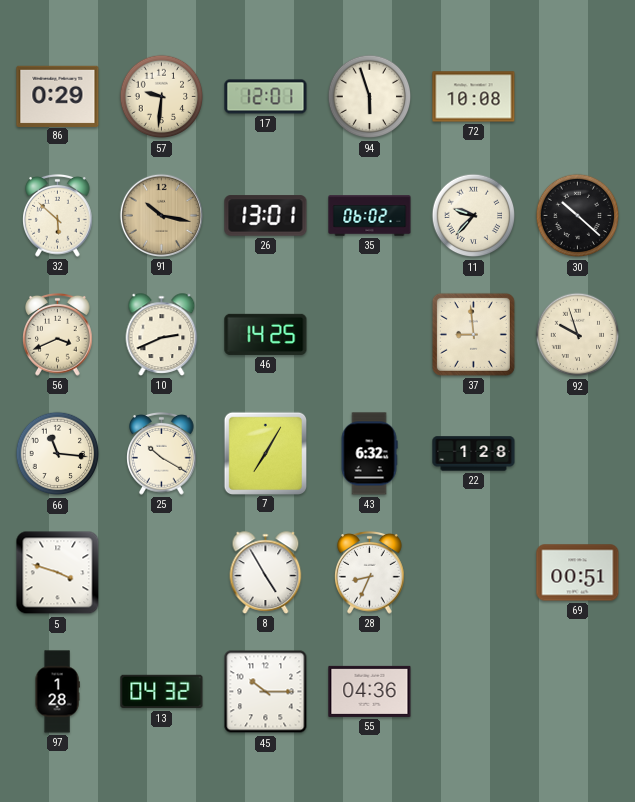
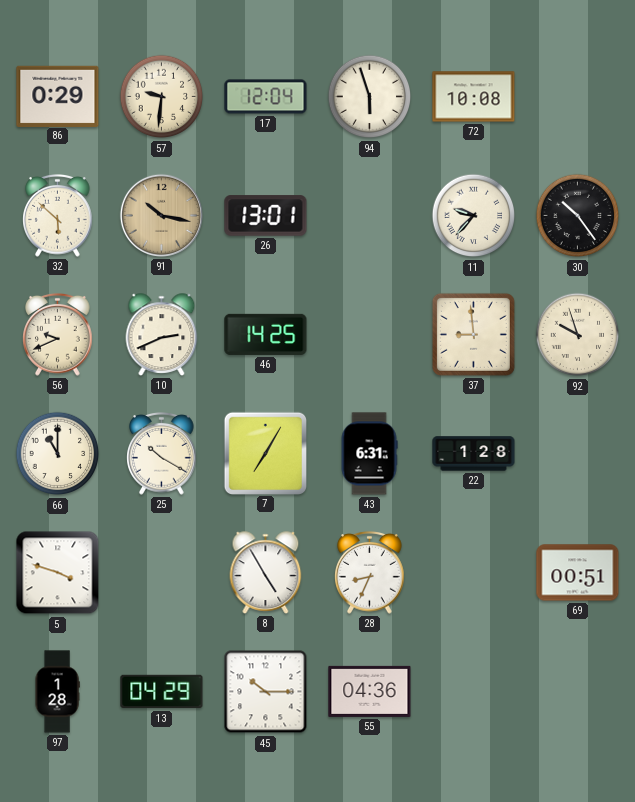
17: 12:01 -> 12:04 (266, 97)
35: 06:02 -> none (370, 216)
30: 10:22 -> 10:24 (578, 216)
56: 3:41 -> 9:41 (58, 335)
66: 11:16 -> 11:00 (58, 454)
43: 6:32 -> 6:31 (369, 454)
13: 04:32 -> 04:29 (162, 692)
